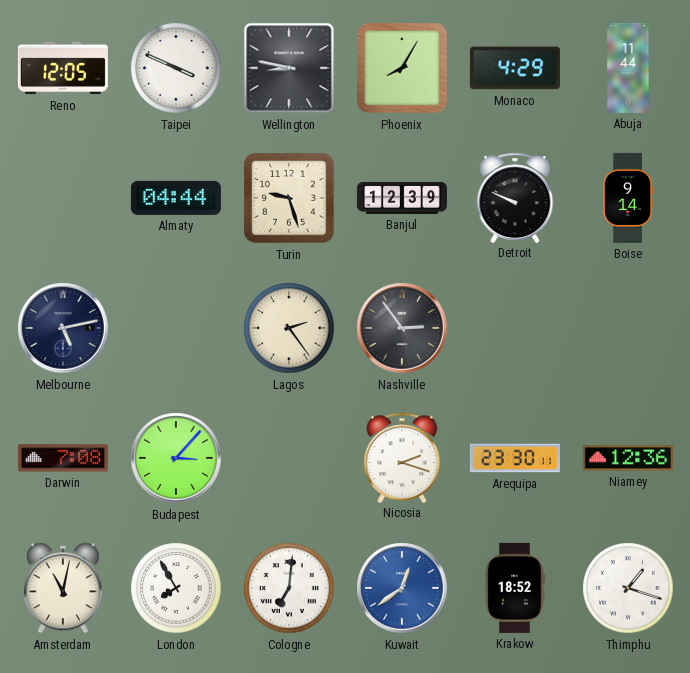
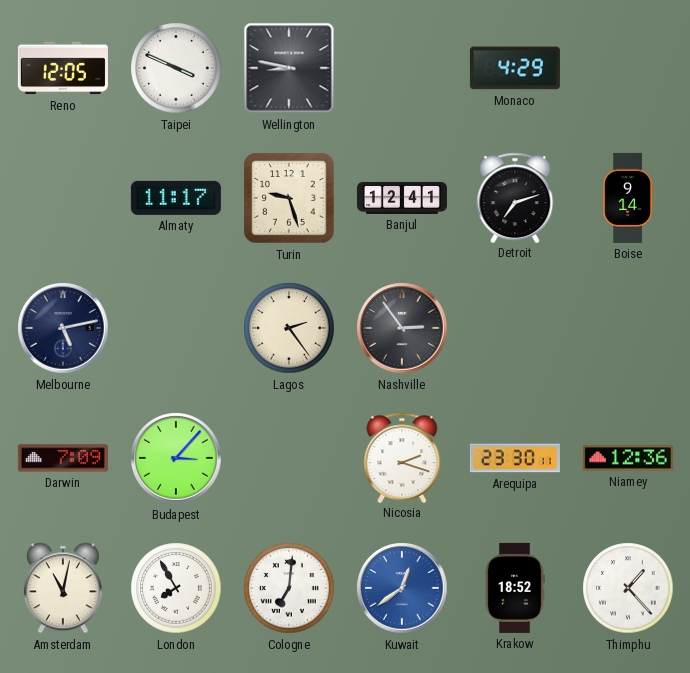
Phoenix: 8:05 -> none (402, 68)
Abuja: 11:44 -> none (628, 68)
Almaty: 04:44 -> 11:17 (176, 198)
Banjul: 12:39 -> 12:41 (402, 198)
Detroit: 9:49 -> 7:12 (515, 197)
Darwin: 7:08 -> 7:09 (63, 458)
Thimphu: 1:18 -> 1:23 (628, 588)
